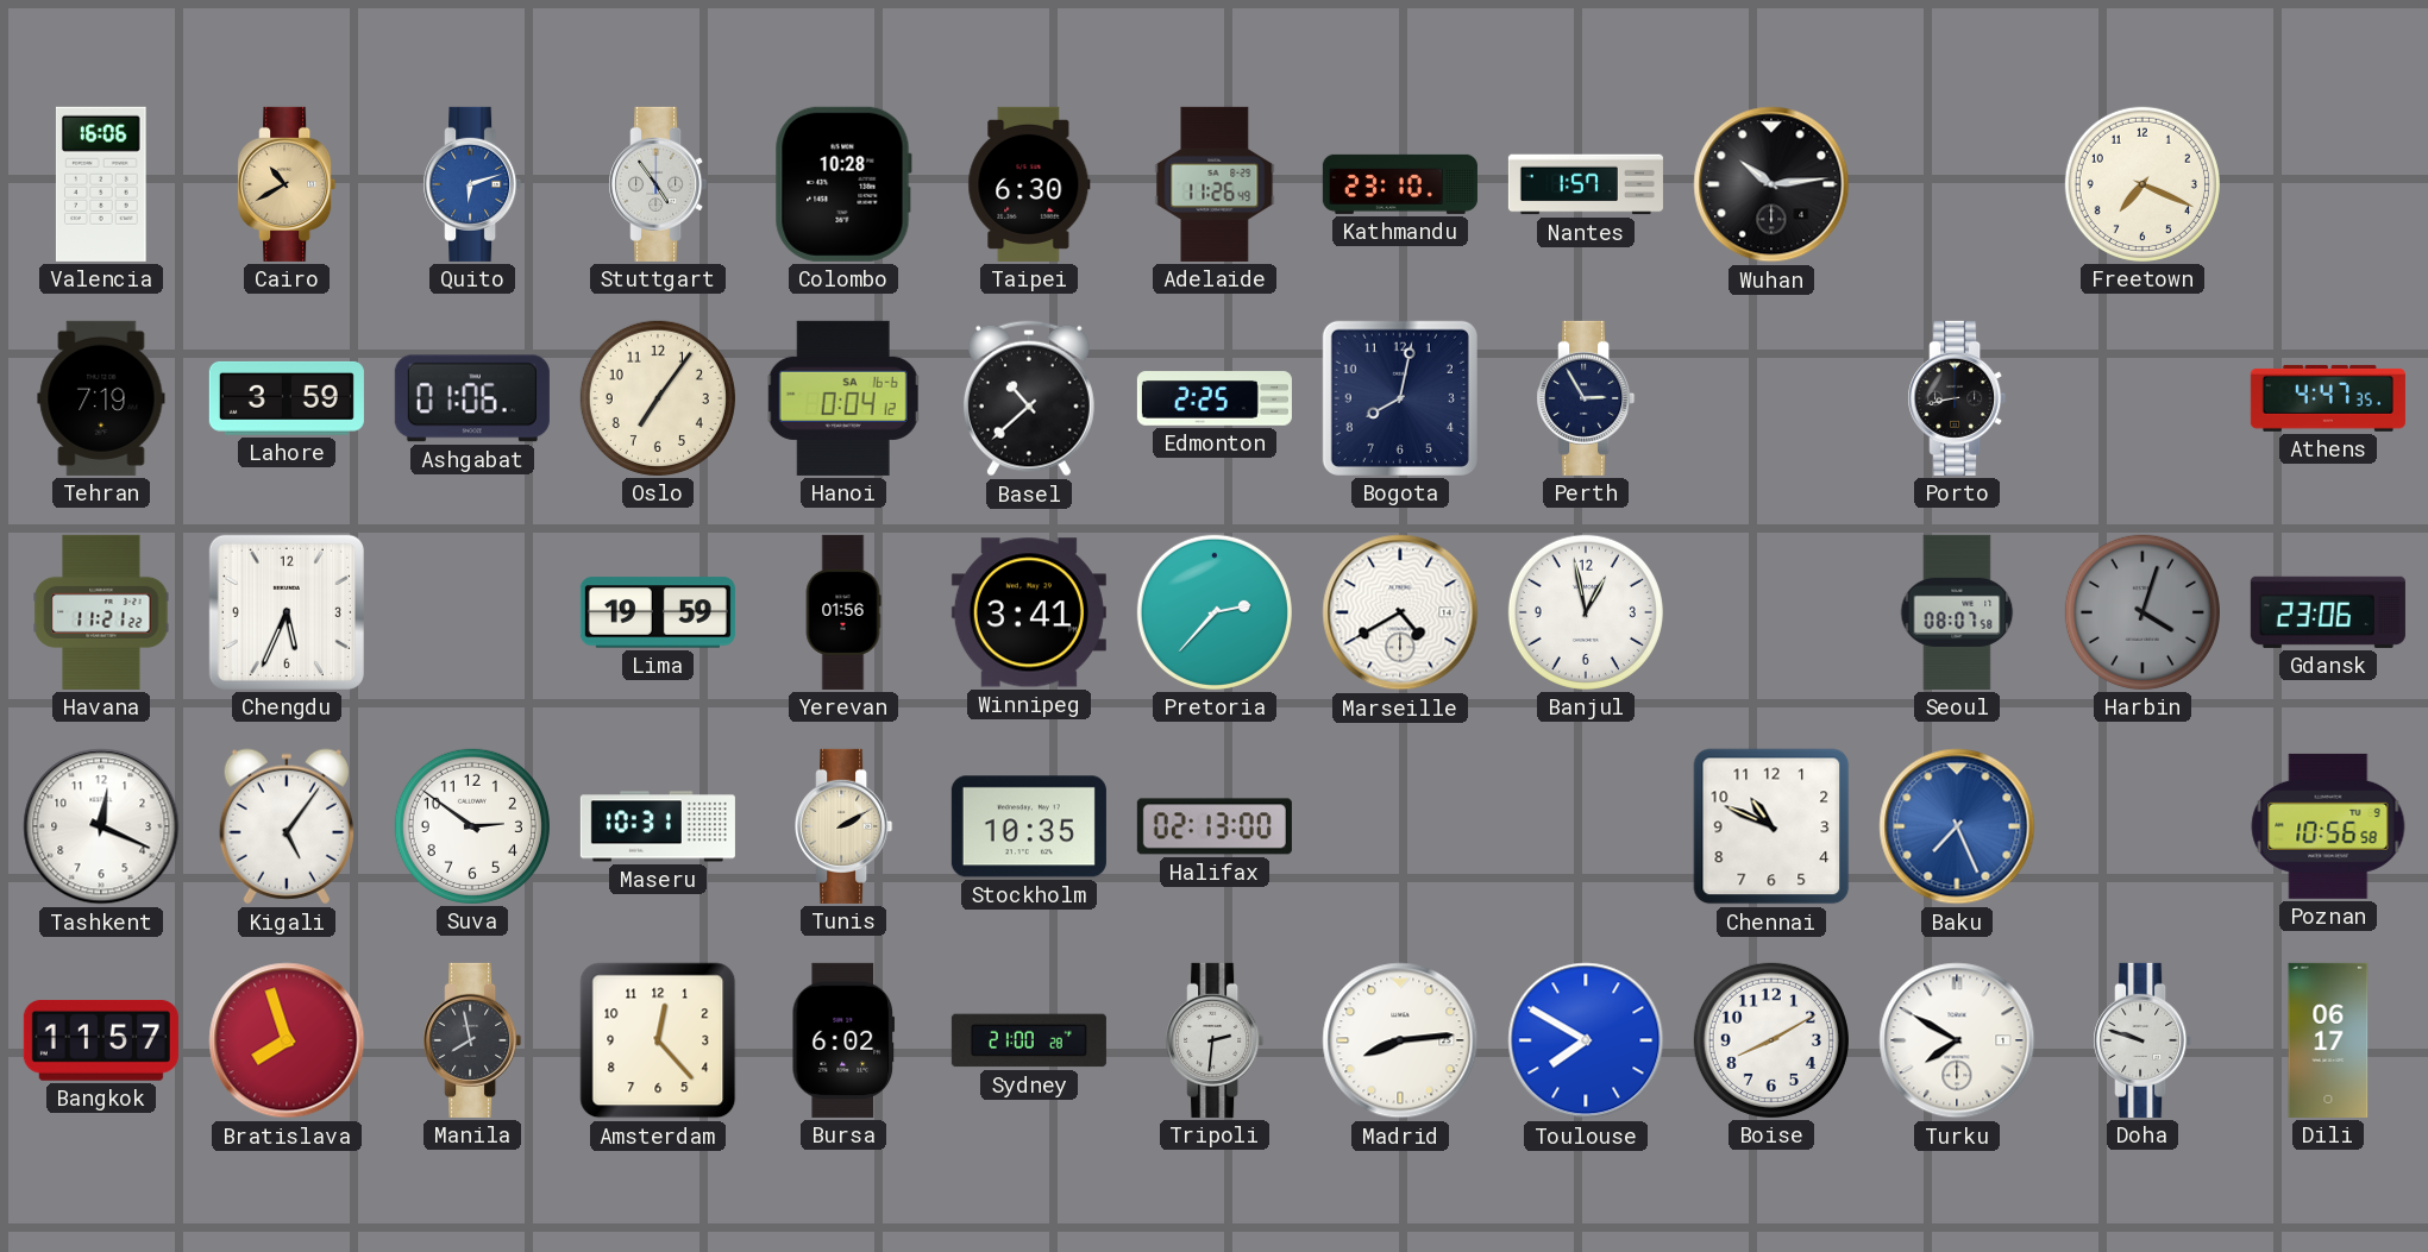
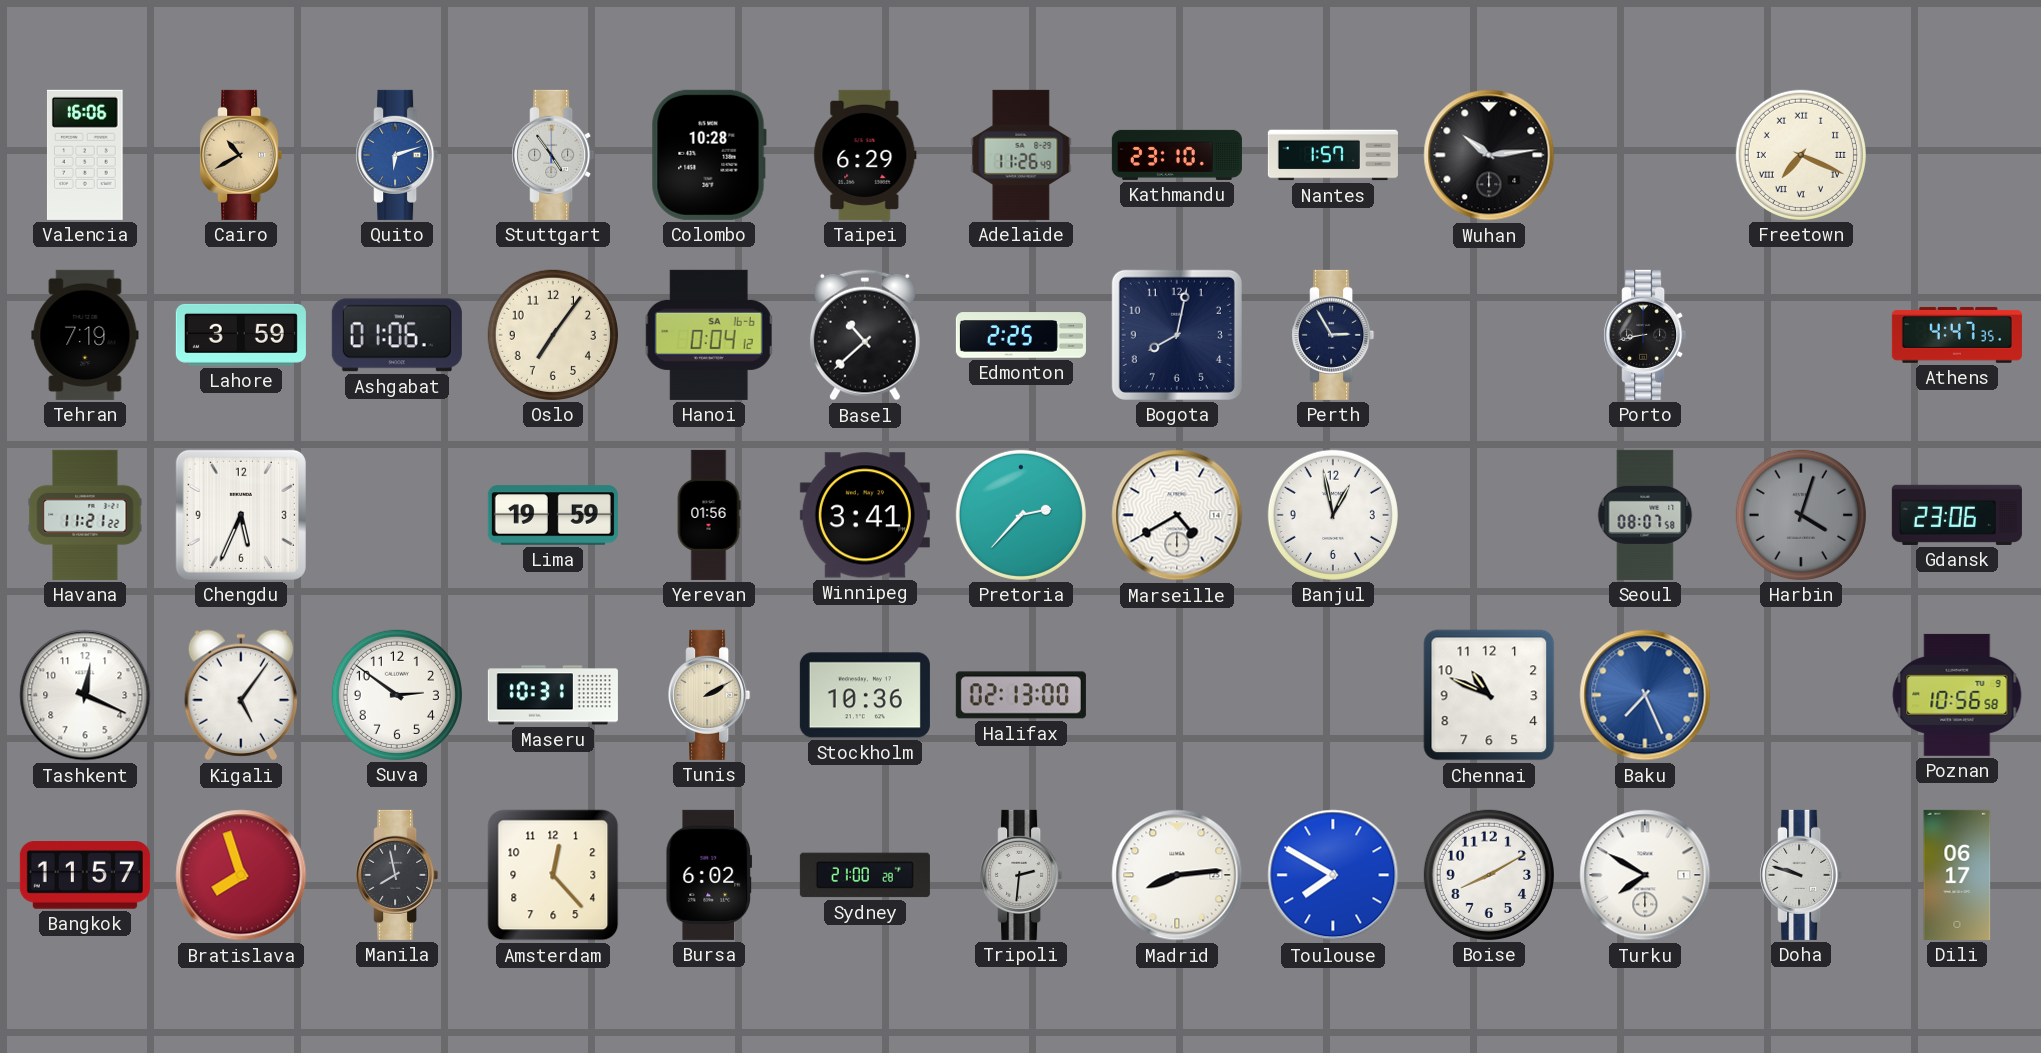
Taipei: 6:30 -> 6:29 (865, 155)
Freetown numerals: Arabic -> Roman (1801, 155)
Stockholm: 10:35 -> 10:36 (865, 695)
